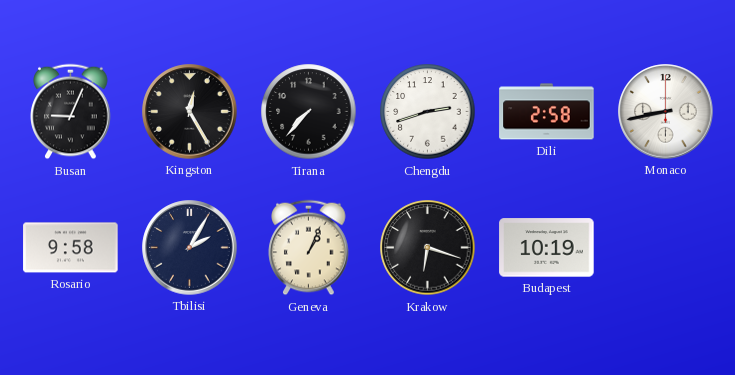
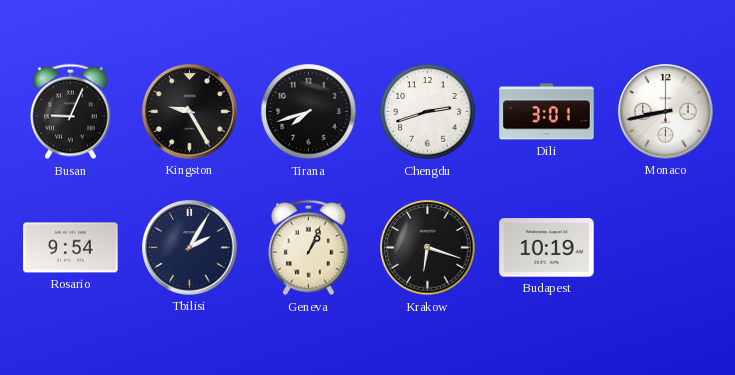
Kingston: 12:25 -> 9:25 (190, 112)
Tirana: 7:37 -> 7:42 (309, 112)
Dili: 2:58 -> 3:01 (547, 112)
Rosario: 9:58 -> 9:54 (71, 248)
